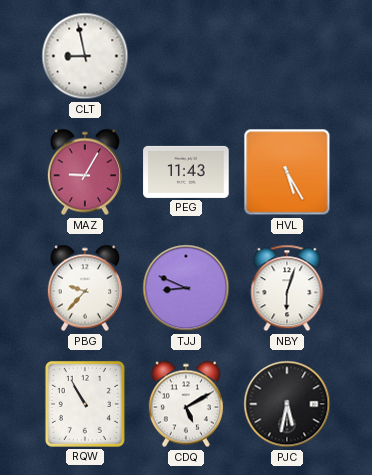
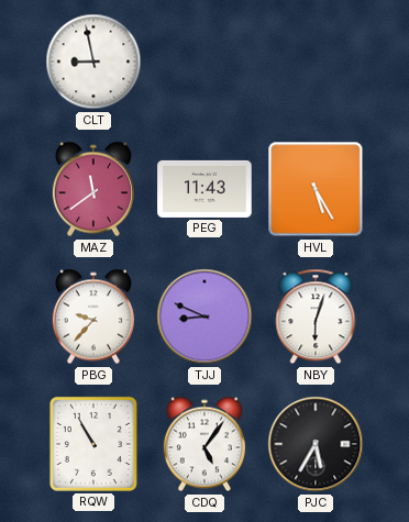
MAZ: 9:05 -> 11:39 (93, 189)
CDQ: 5:10 -> 5:06 (204, 444)
PJC: 5:32 -> 5:35 (316, 444)
